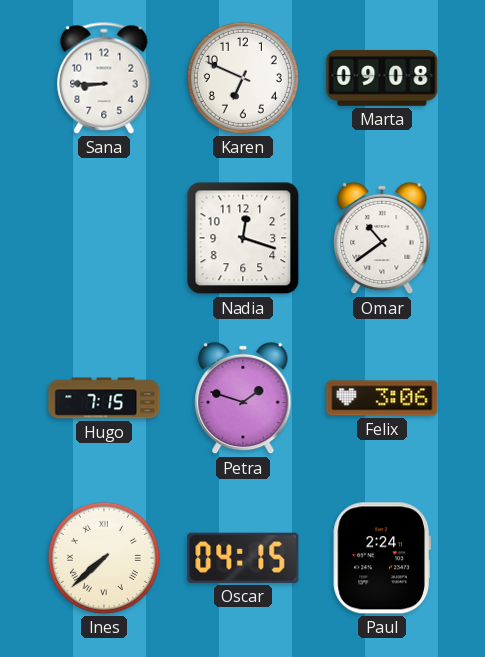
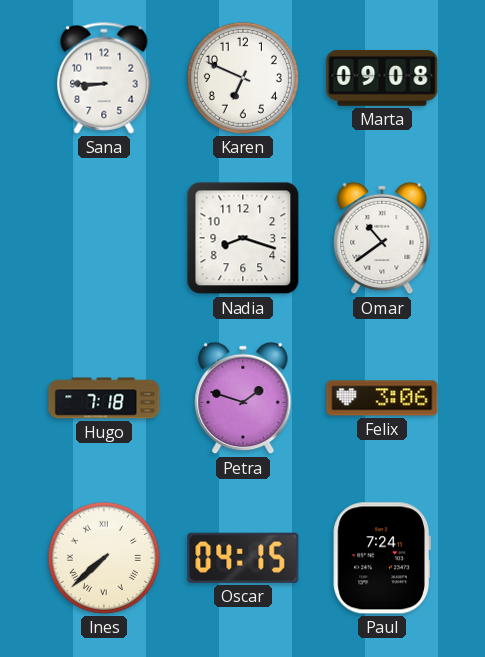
Nadia: 12:18 -> 8:18 (243, 238)
Hugo: 7:15 -> 7:18 (104, 398)
Paul: 2:24 -> 7:24 (382, 558)
